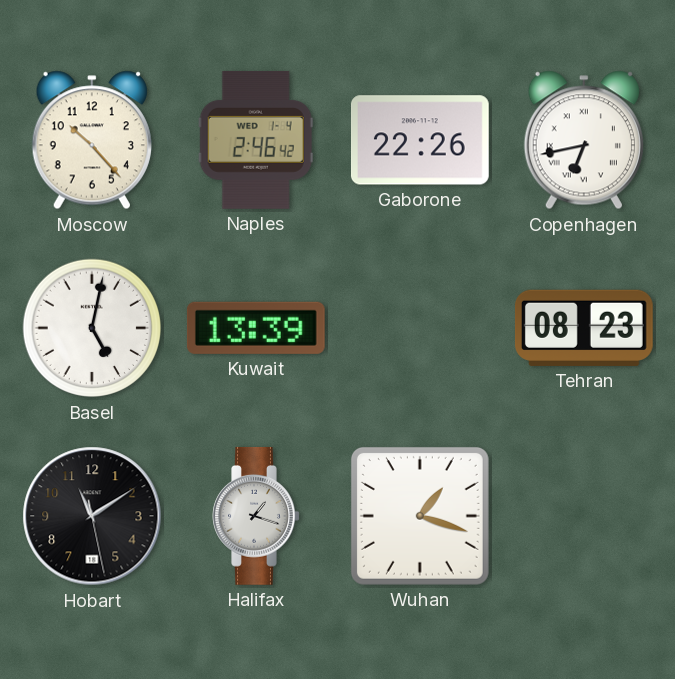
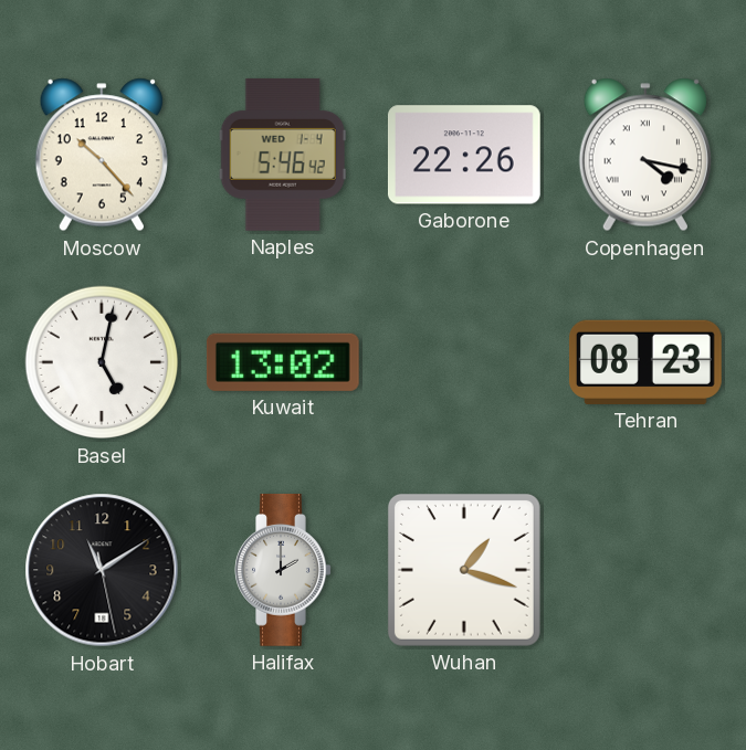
Naples: 2:46 -> 5:46 (283, 155)
Copenhagen: 6:43 -> 4:17 (645, 155)
Kuwait: 13:39 -> 13:02 (283, 362)
Halifax: 1:18 -> 2:00 (283, 570)
